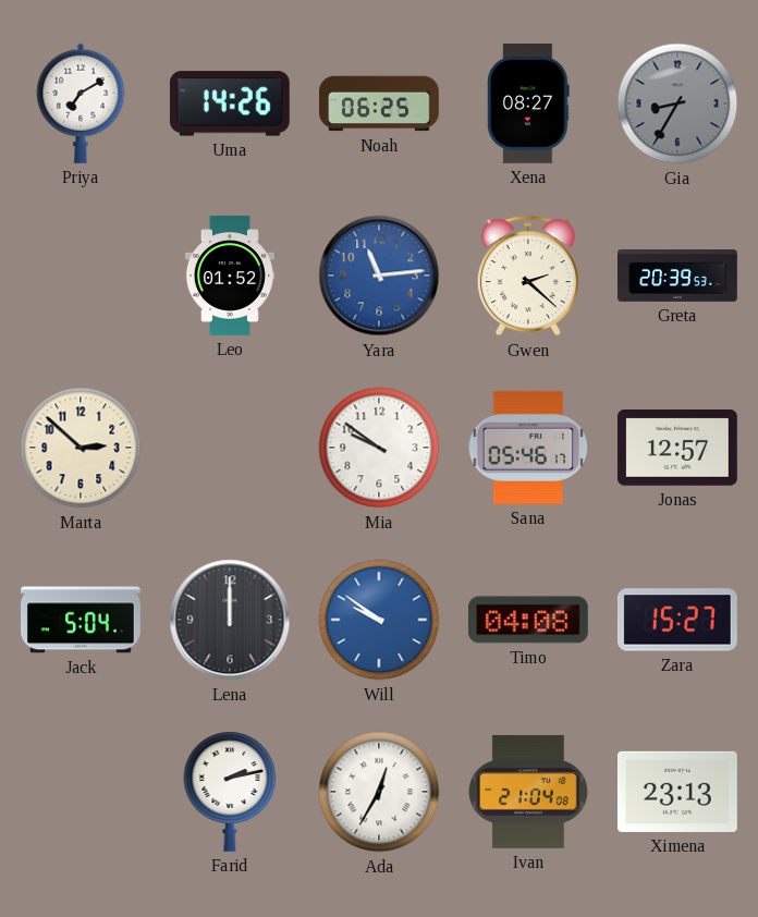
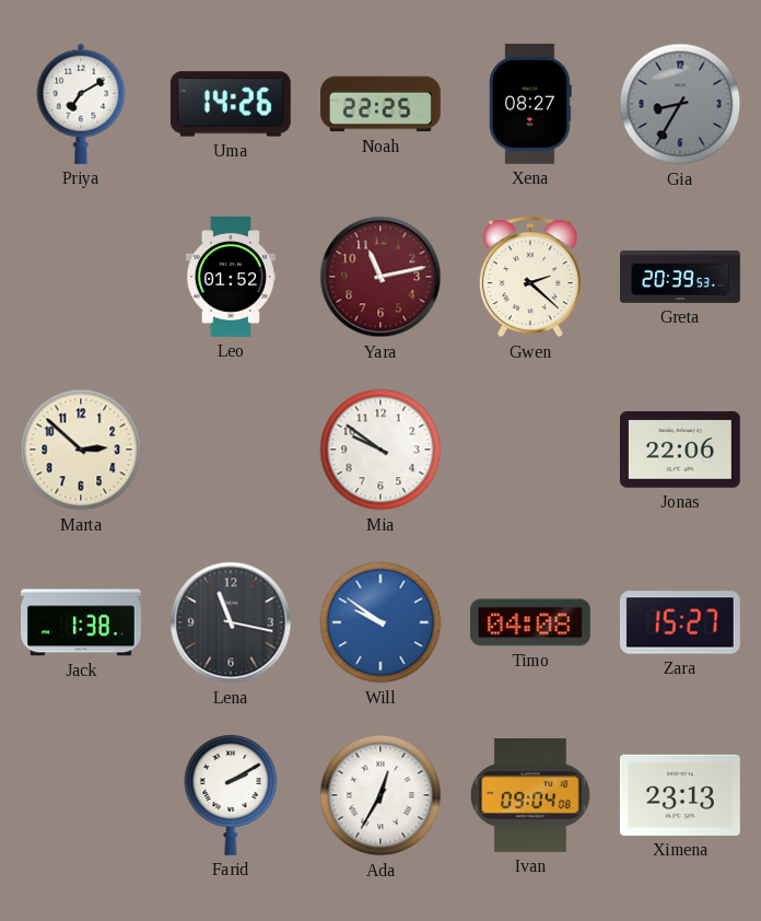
Noah: 06:25 -> 22:25 (382, 104)
Yara: 11:14 -> 11:13 (380, 277)
Yara dial: blue -> burgundy (380, 277)
Sana: 05:46 -> none (528, 448)
Jonas: 12:57 -> 22:06 (680, 450)
Jack: 5:04 -> 1:38 (82, 622)
Lena: 12:00 -> 11:17 (231, 622)
Farid: 2:13 -> 2:10 (231, 795)
Ivan: 21:04 -> 09:04 (530, 795)
